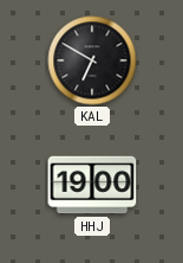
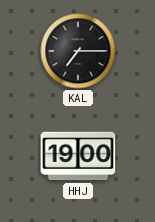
KAL: 6:50 -> 7:15 (78, 51)
